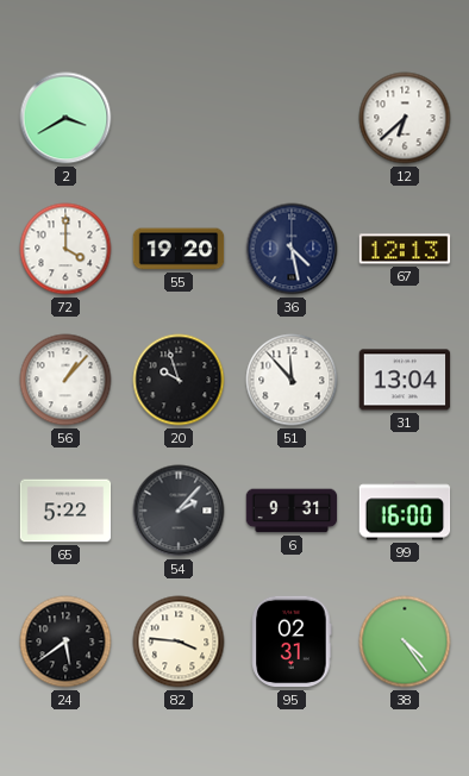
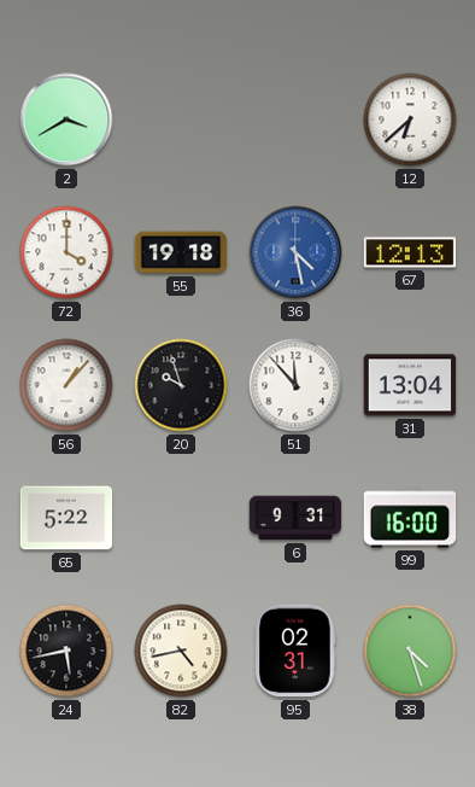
55: 19:20 -> 19:18 (181, 252)
36 dial: navy -> blue (295, 252)
54: 2:07 -> none (179, 511)
24: 5:39 -> 5:43 (66, 651)
82: 3:46 -> 4:43 (181, 651)
38: 4:24 -> 4:27 (410, 651)
